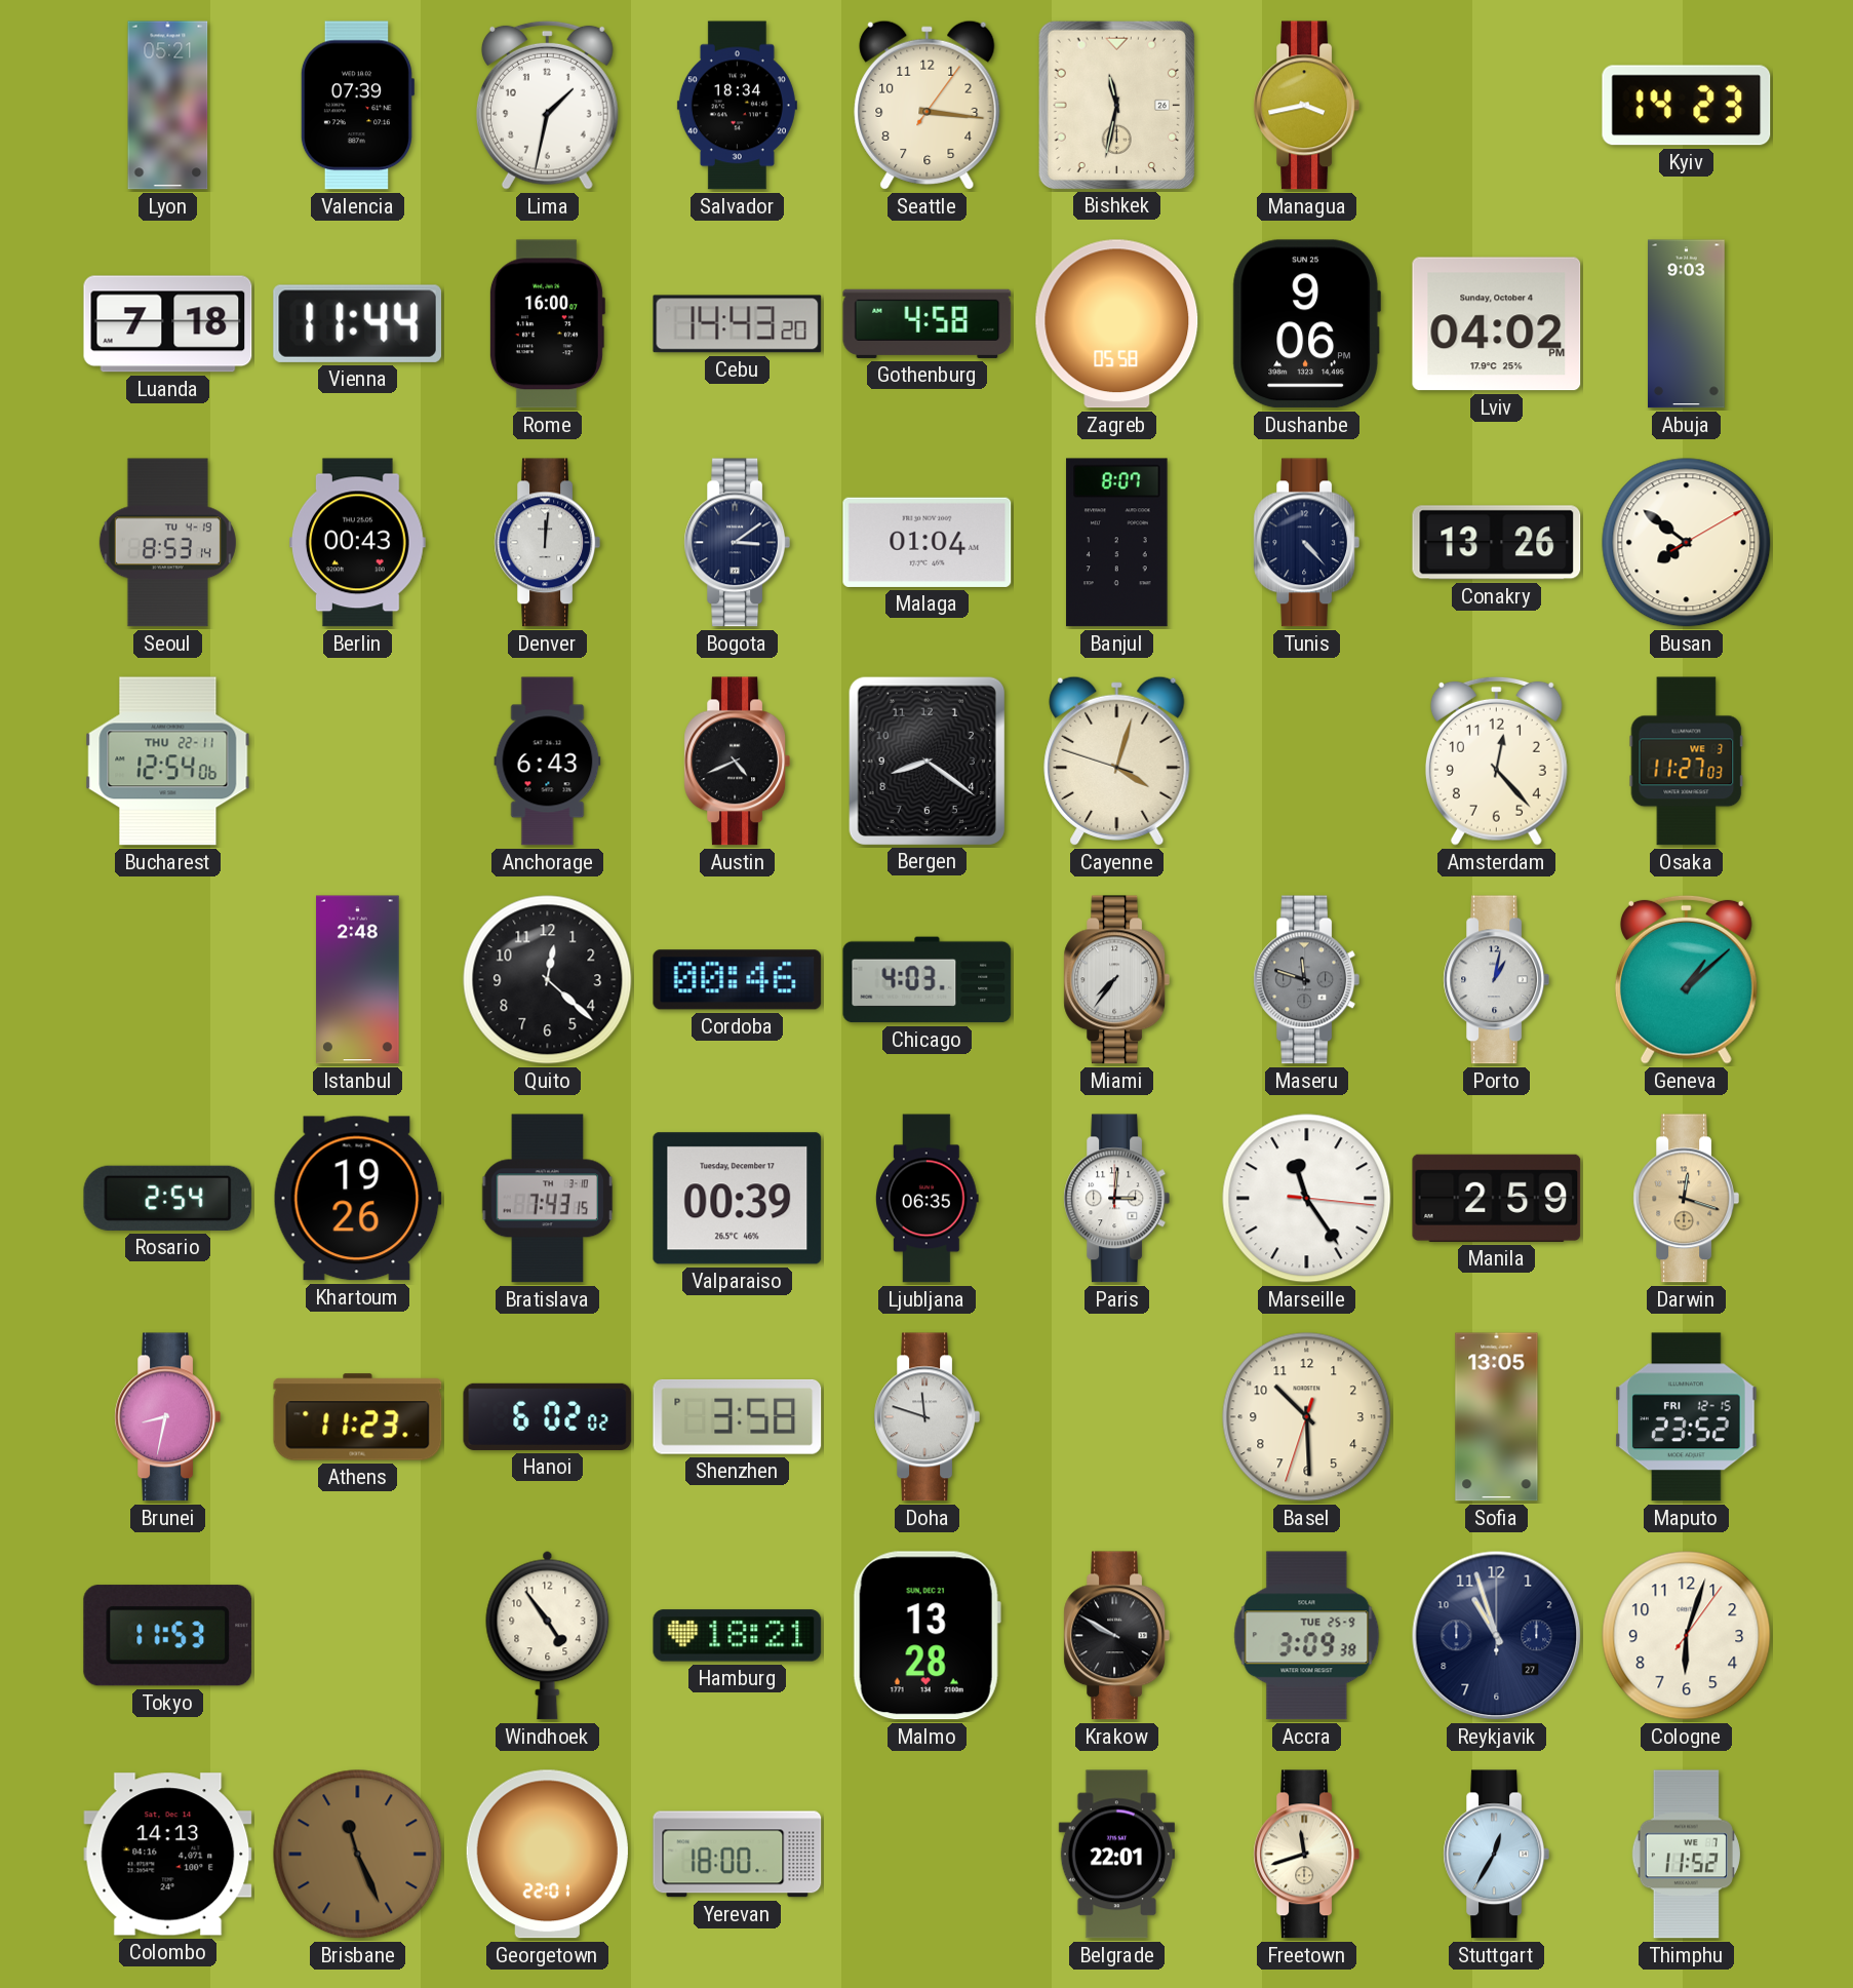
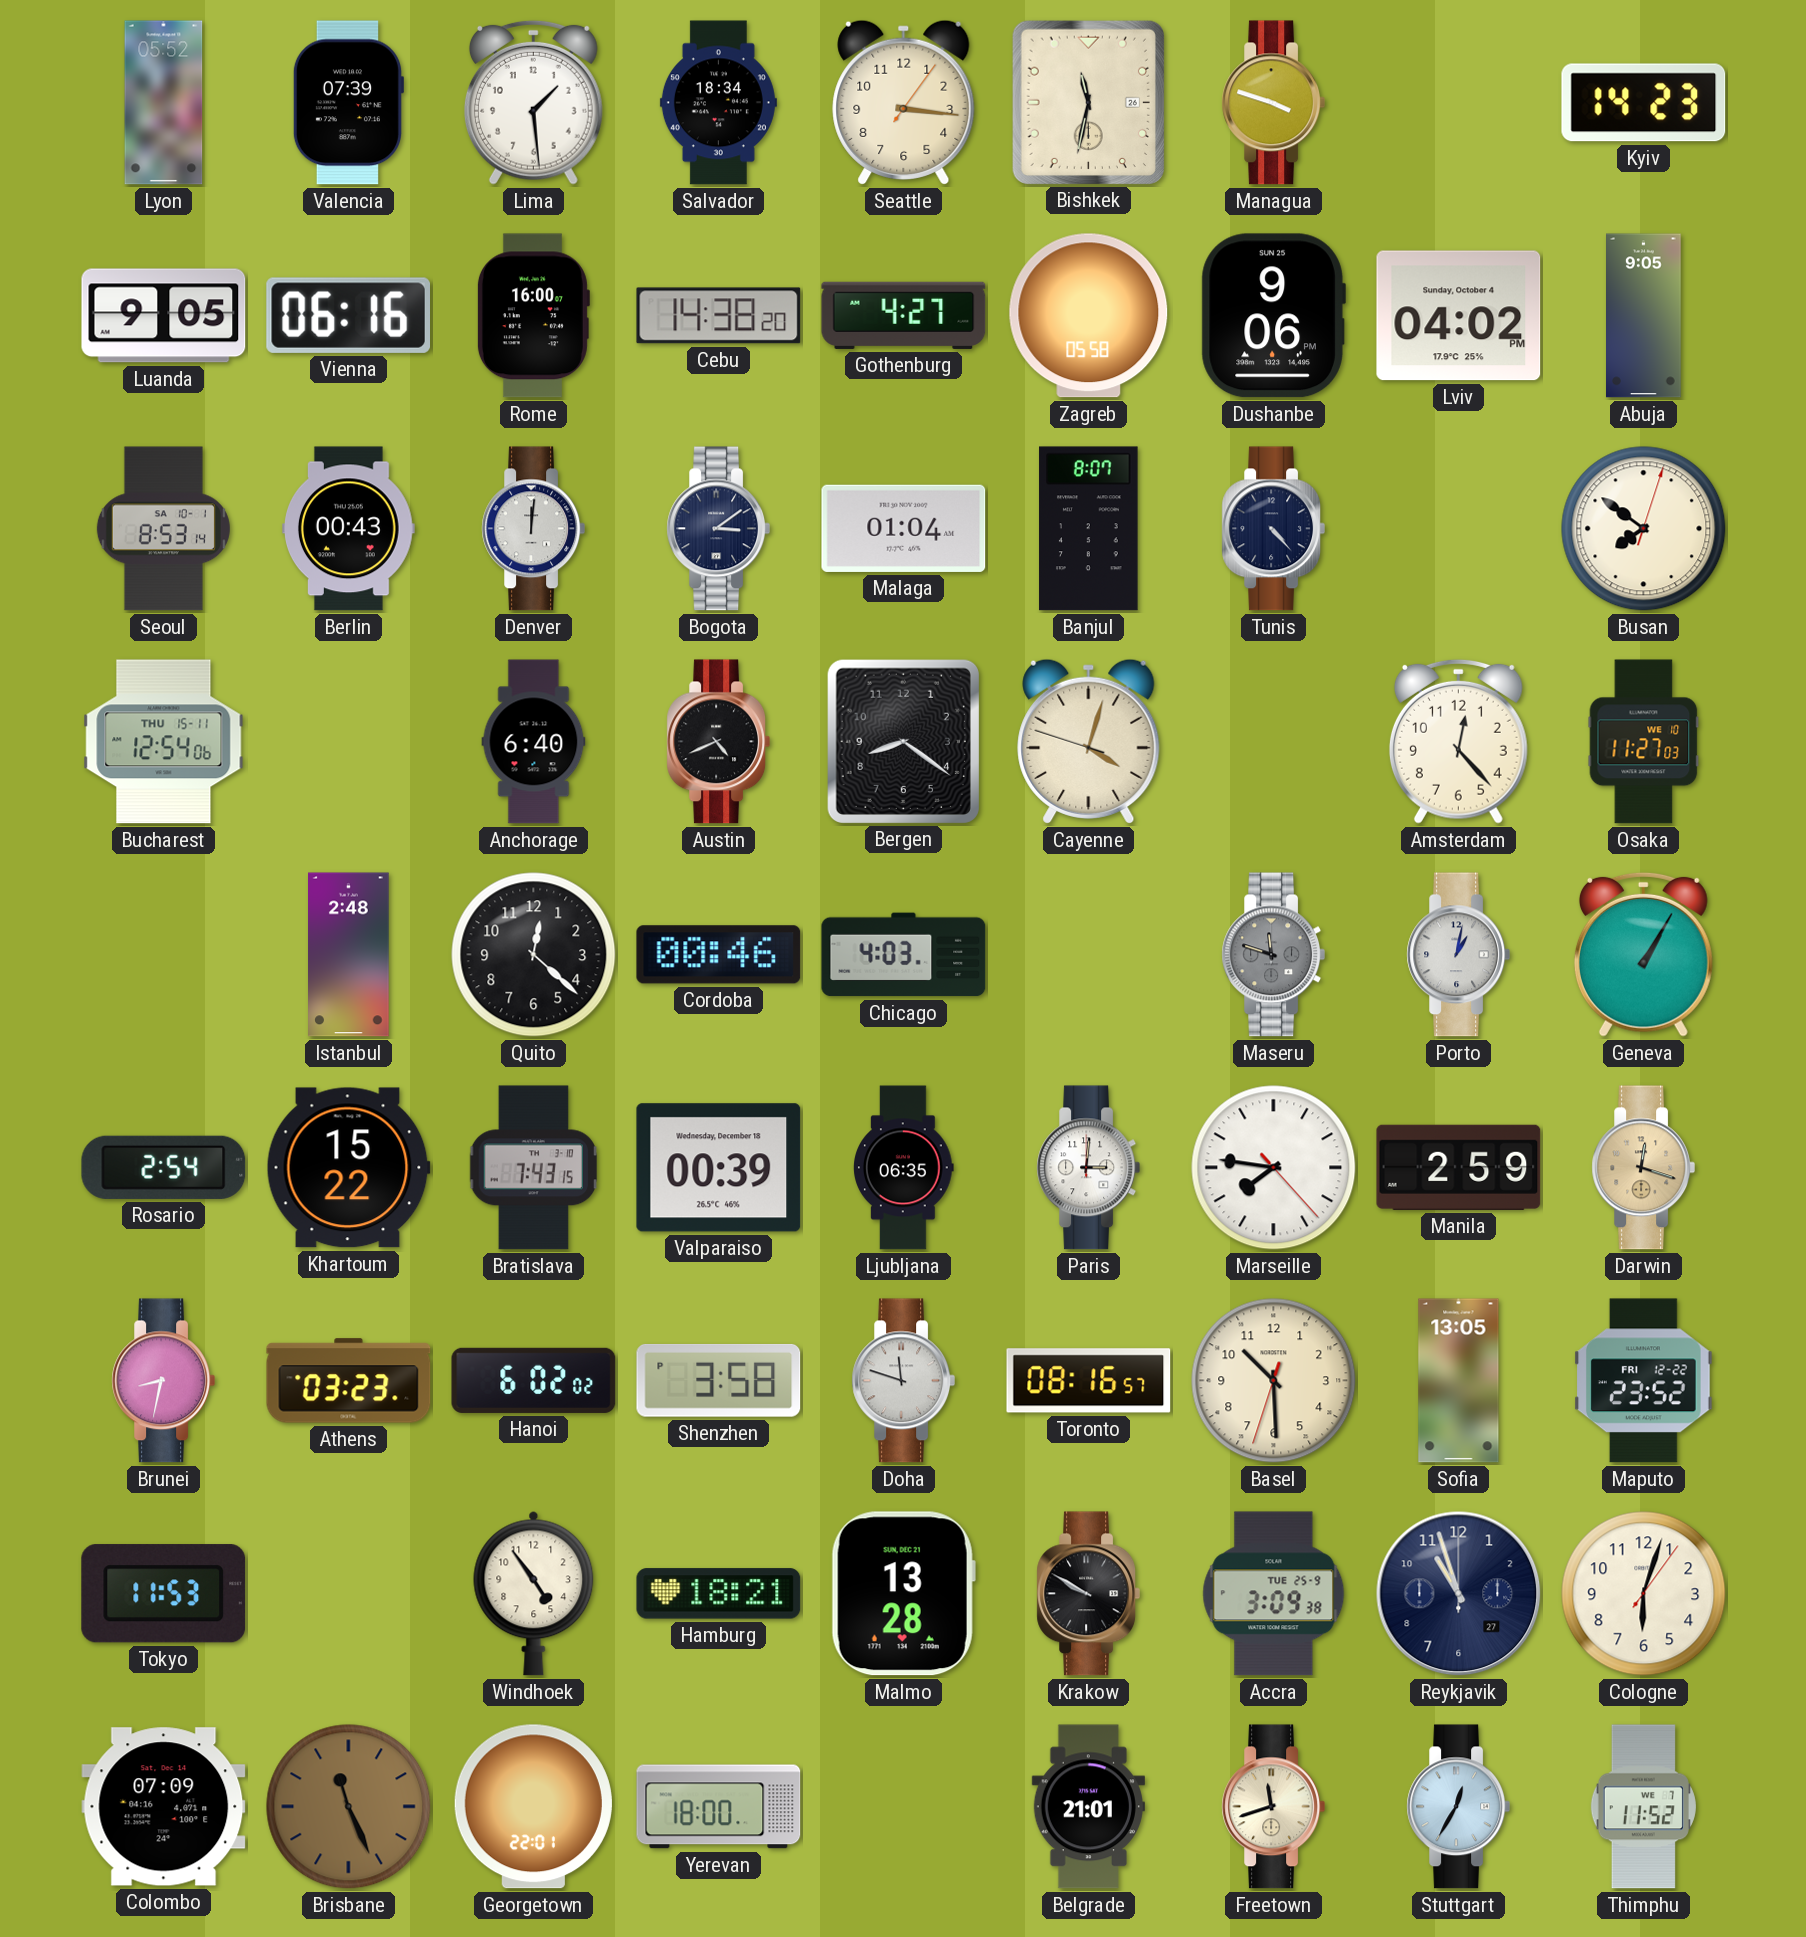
Lyon: 05:21 -> 05:52 (164, 103)
Lima: 1:32 -> 1:29 (533, 102)
Managua: 3:43 -> 3:48 (1273, 103)
Luanda: 7:18 -> 9:05 (164, 316)
Vienna: 11:44 -> 06:16 (348, 315)
Cebu: 14:43 -> 14:38 (719, 316)
Gothenburg: 4:58 -> 4:27 (904, 315)
Abuja: 9:03 -> 9:05 (1644, 316)
Seoul date: TU 4-19 -> SA 10-1 (163, 529)
Conakry: 13:26 -> none (1497, 543)
Busan: 7:51:10 -> 7:51:03 (1644, 529)
Bucharest date: THU 22-11 -> THU 15-11 (164, 742)
Anchorage: 6:43 -> 6:40 (534, 742)
Osaka date: WE 3 -> WE 10 (1644, 742)
Miami: 7:36 -> none (1116, 980)
Geneva: 1:08 -> 1:05 (1643, 954)
Khartoum: 19:26 -> 15:22 (348, 1168)
Valparaiso date: Tuesday, December 17 -> Wednesday, December 18 (719, 1168)
Marseille: 11:24 -> 7:46 (1274, 1168)
Athens: 11:23 -> 03:23 (349, 1381)
Toronto: none -> 08:16 (1089, 1381)
Maputo date: FRI 12-15 -> FRI 12-22 (1644, 1381)
Colombo: 14:13 -> 07:09 (164, 1807)
Belgrade: 22:01 -> 21:01 (1088, 1807)
